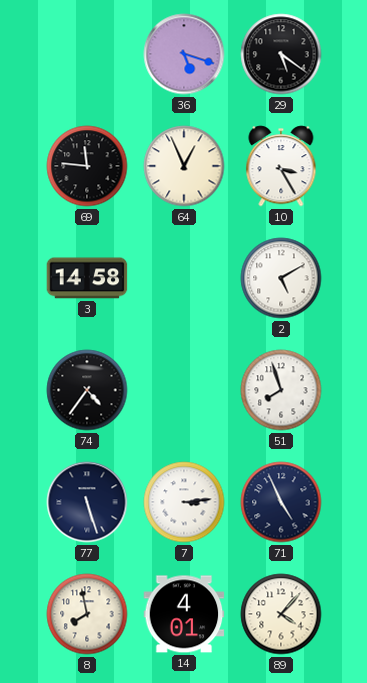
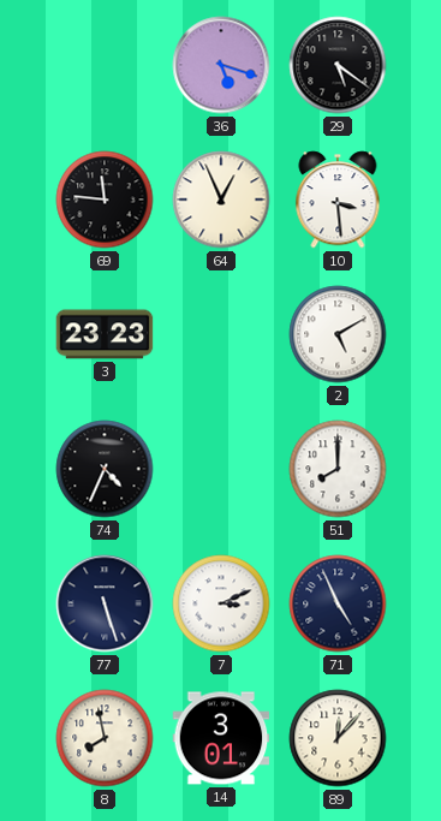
10: 3:25 -> 3:29 (338, 200)
3: 14:58 -> 23:23 (105, 334)
74: 4:36 -> 4:34 (105, 469)
51: 7:57 -> 8:00 (338, 469)
7: 3:14 -> 3:11 (221, 603)
14: 4:01 -> 3:01 (221, 738)
89: 4:07 -> 12:07 (338, 738)
